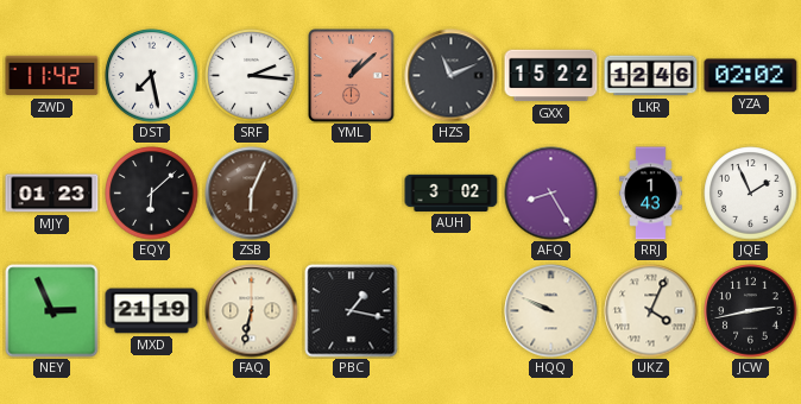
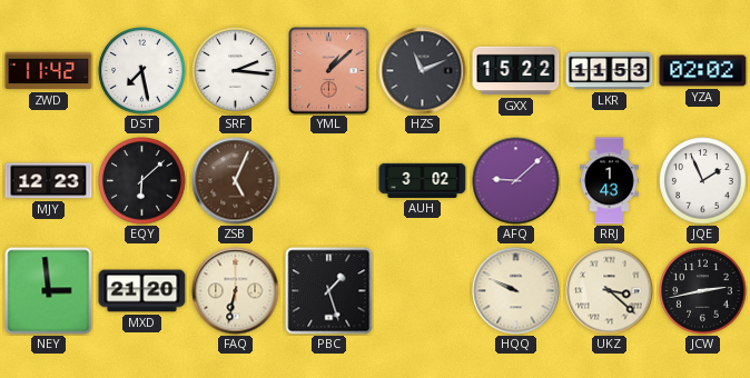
LKR: 12:46 -> 11:53 (610, 71)
MJY: 01:23 -> 12:23 (49, 181)
ZSB: 6:04 -> 5:04 (236, 181)
AFQ: 8:25 -> 9:08 (516, 181)
NEY: 2:56 -> 2:59 (49, 291)
MXD: 21:19 -> 21:20 (142, 291)
PBC: 1:17 -> 1:27 (329, 291)
UKZ: 4:04 -> 3:22 (610, 291)
